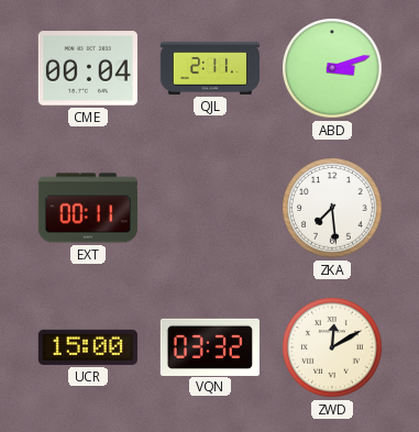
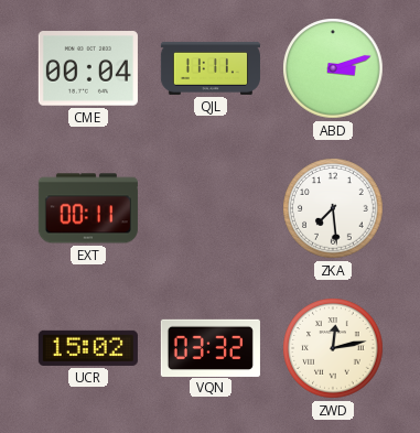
QJL: 2:11 -> 11:11 (211, 68)
UCR: 15:00 -> 15:02 (88, 348)
ZWD: 12:10 -> 12:13 (333, 348)
